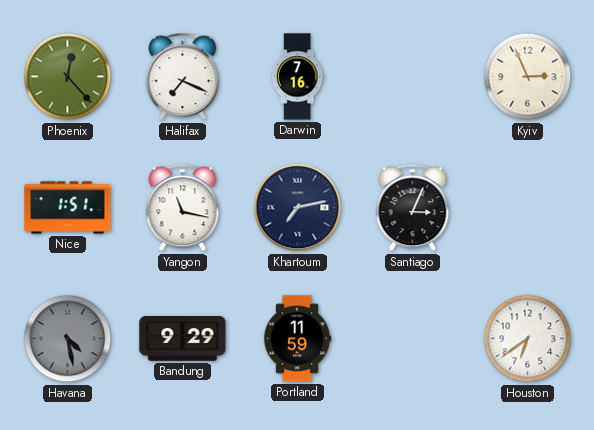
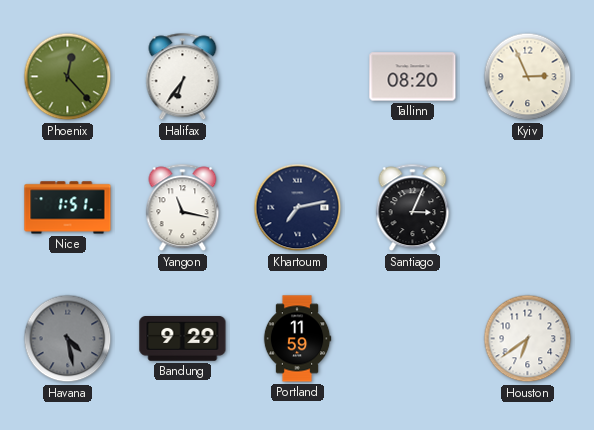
Halifax: 7:19 -> 6:36 (183, 77)
Darwin: 7:16 -> none (297, 77)
Tallinn: none -> 08:20 (413, 77)
